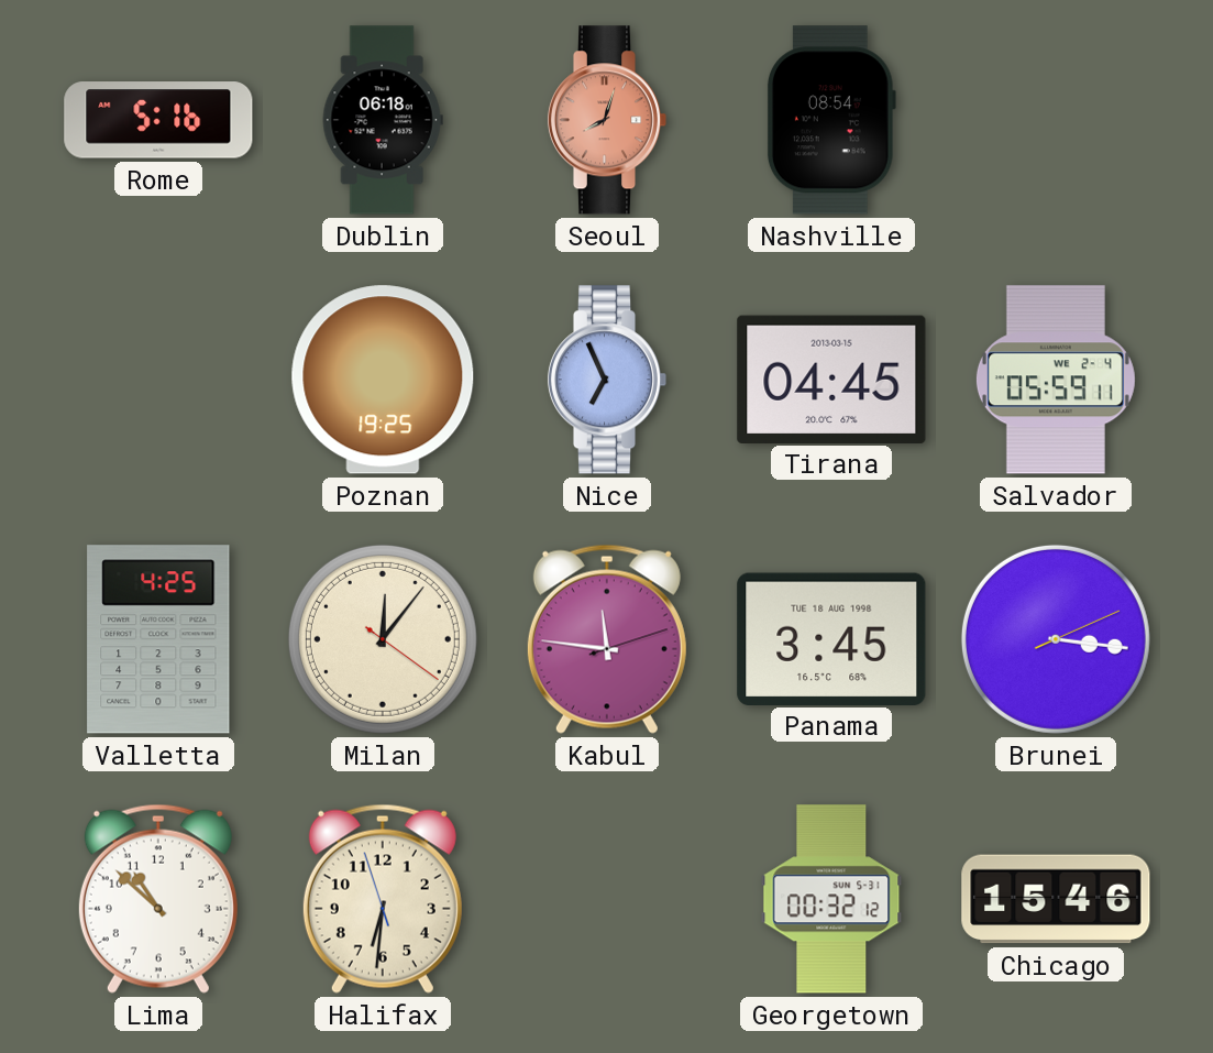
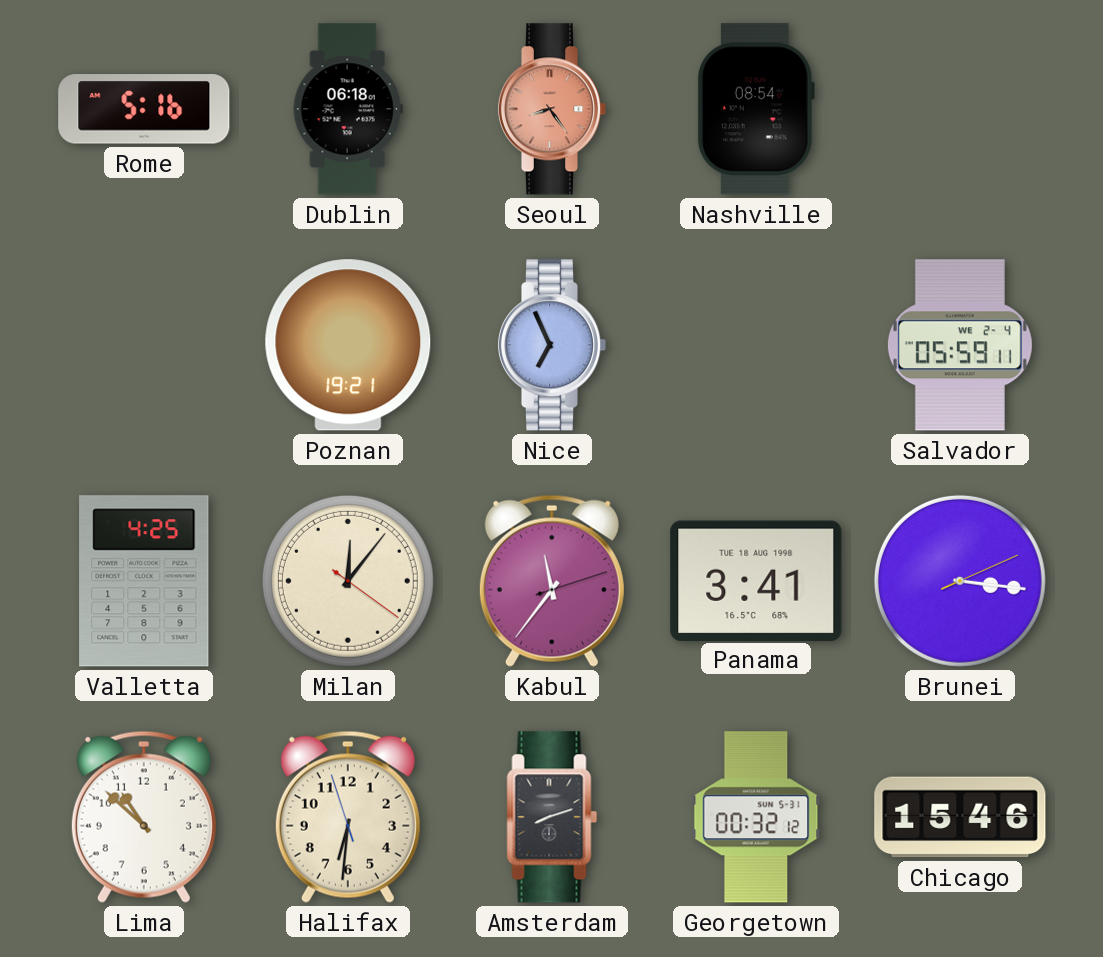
Seoul: 8:03 -> 8:24 (552, 109)
Poznan: 19:25 -> 19:21 (348, 345)
Tirana: 04:45 -> none (831, 379)
Kabul: 11:46 -> 11:36 (552, 581)
Panama: 3:45 -> 3:41 (756, 580)
Amsterdam: none -> 8:12 (552, 817)
